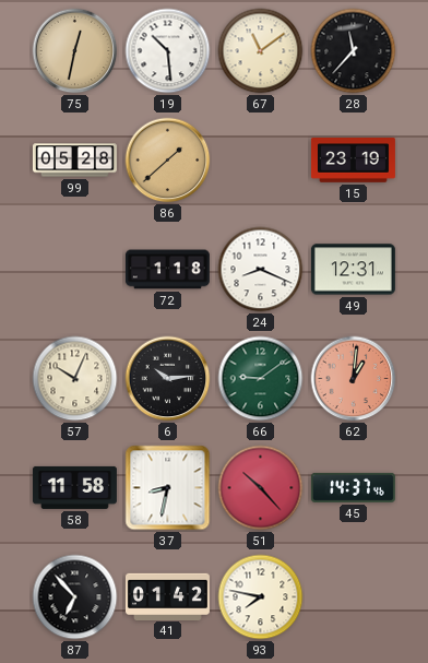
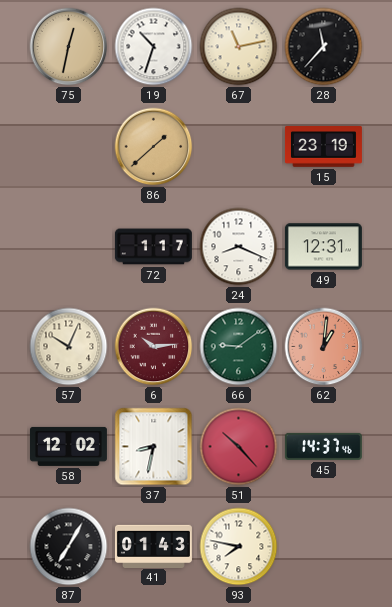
19: 10:29 -> 10:33 (154, 47)
67: 11:09 -> 11:13 (239, 47)
99: 05:28 -> none (74, 161)
72: 1:18 -> 1:17 (153, 247)
6 dial: black -> burgundy (154, 347)
58: 11:58 -> 12:02 (68, 446)
87: 6:53 -> 7:05 (69, 547)
41: 01:42 -> 01:43 (153, 546)
